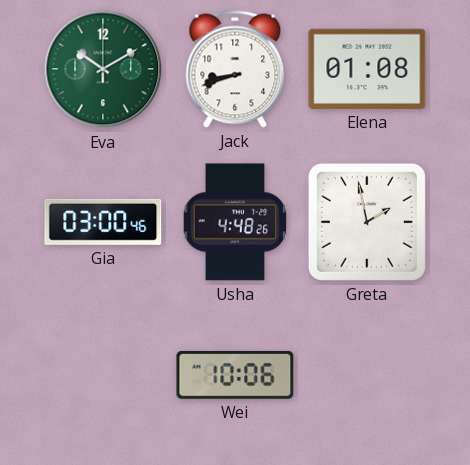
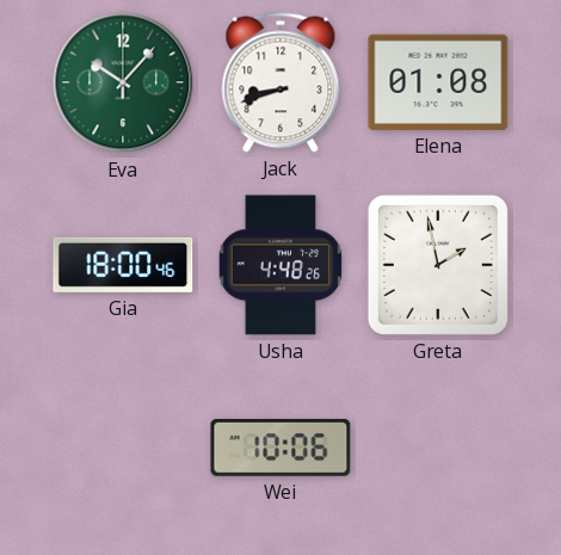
Eva: 10:10 -> 10:07 (123, 82)
Gia: 03:00 -> 18:00 (123, 265)
